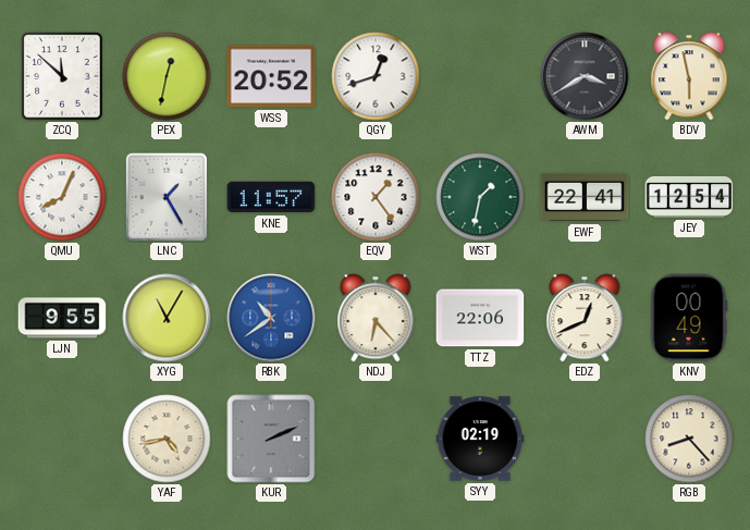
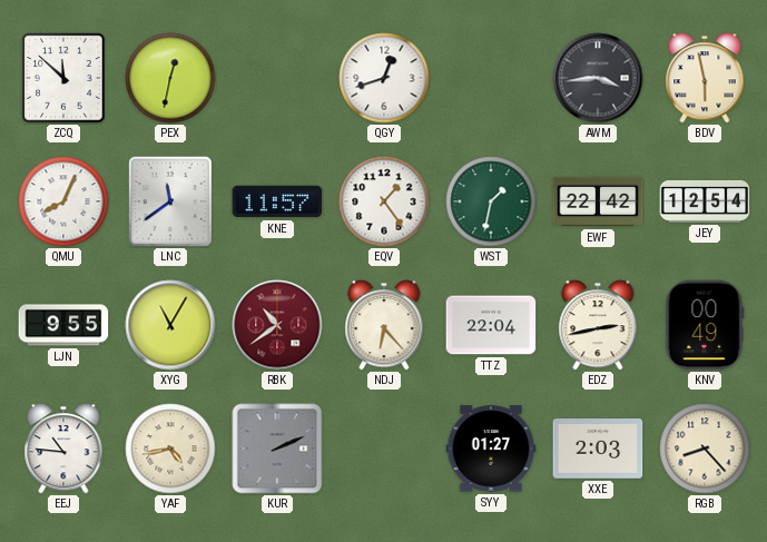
WSS: 20:52 -> none (271, 76)
AWM: 3:40 -> 3:44 (598, 78)
LNC: 1:25 -> 11:39 (170, 201)
EWF: 22:41 -> 22:42 (598, 201)
RBK dial: blue -> burgundy (277, 325)
TTZ: 22:06 -> 22:04 (491, 325)
EDZ: 12:41 -> 2:43 (598, 325)
EEJ: none -> 10:46 (63, 449)
SYY: 02:19 -> 01:27 (491, 449)
XXE: none -> 2:03 (598, 449)
